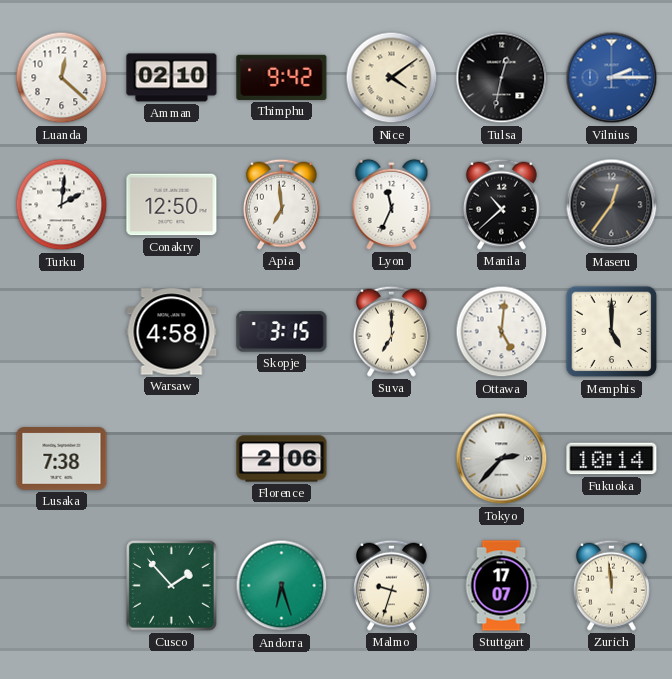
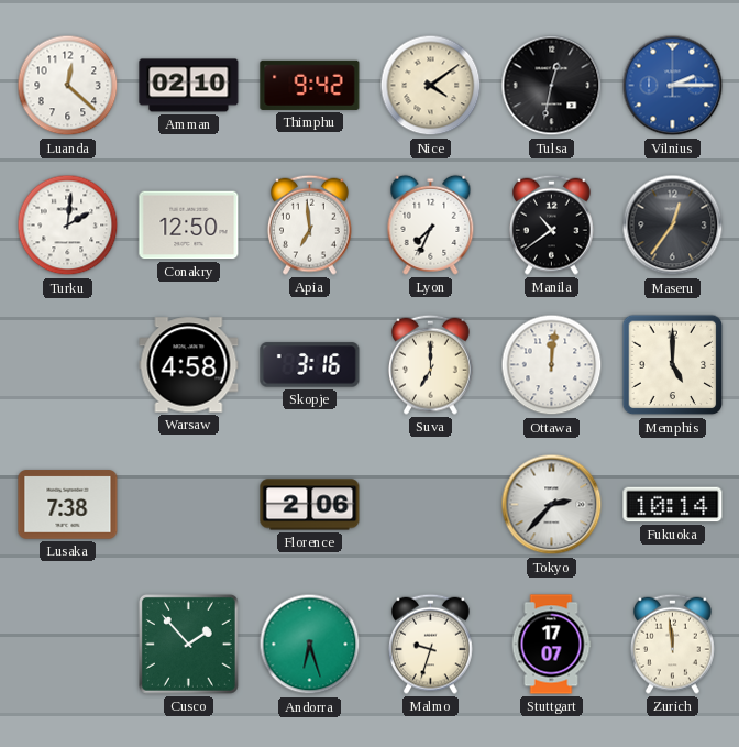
Lyon: 11:34 -> 7:34 (431, 224)
Manila: 10:38 -> 10:39 (551, 224)
Skopje: 3:15 -> 3:16 (310, 365)
Ottawa: 5:01 -> 12:01 (552, 365)
